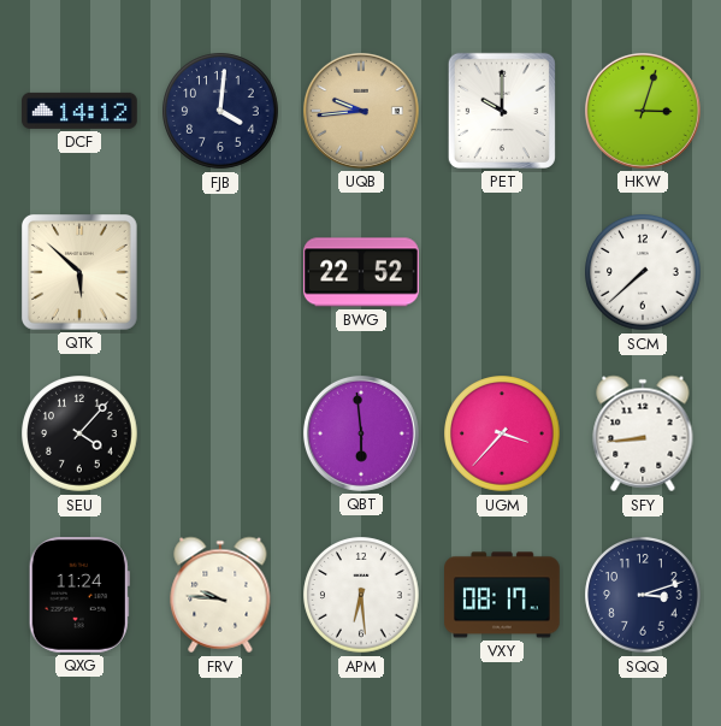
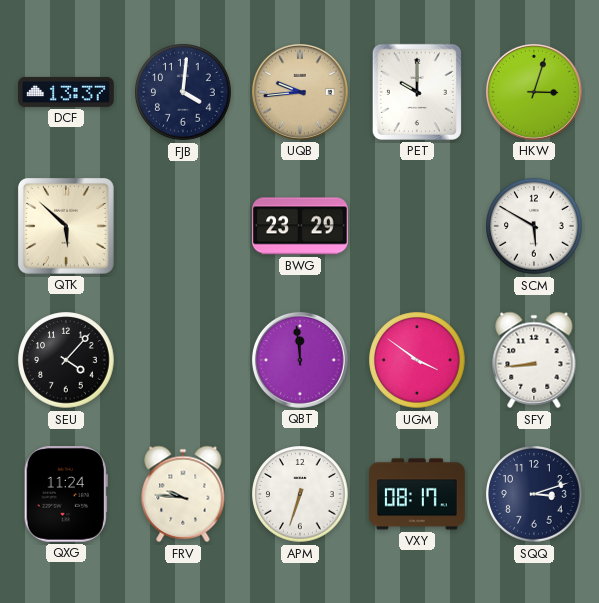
DCF: 14:12 -> 13:37 (66, 92)
BWG: 22:52 -> 23:29 (300, 226)
SCM: 7:38 -> 5:50 (534, 226)
QBT: 5:59 -> 11:59 (300, 360)
UGM: 3:37 -> 3:51 (417, 360)
APM: 6:29 -> 6:33 (300, 494)
